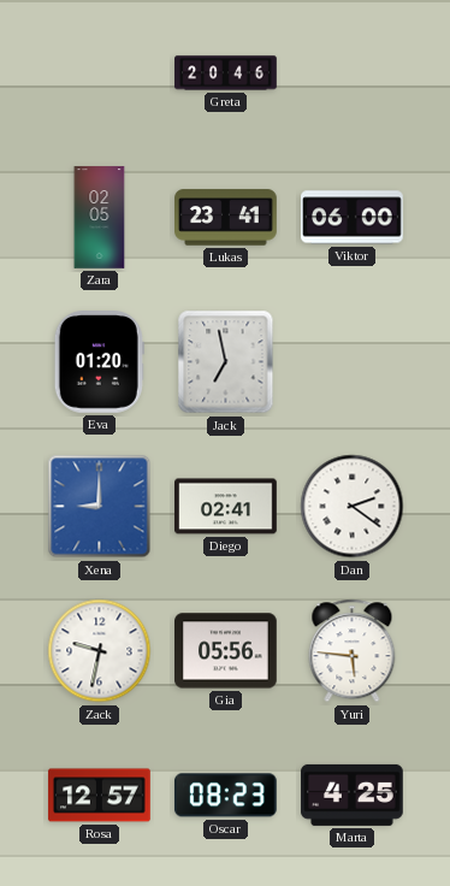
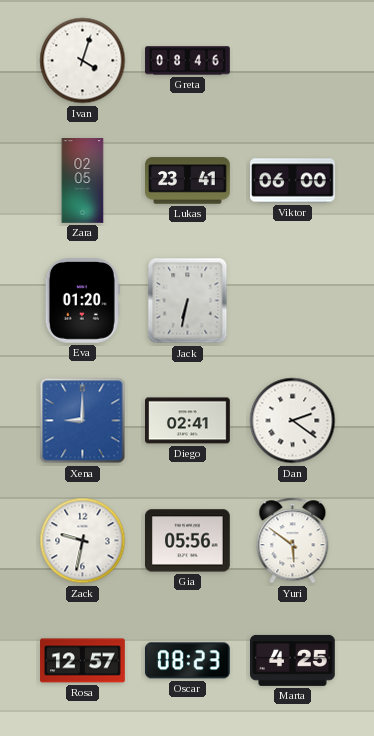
Ivan: none -> 4:03 (83, 61)
Greta: 20:46 -> 08:46 (188, 61)
Jack: 6:58 -> 6:32 (188, 301)
Yuri: 5:46 -> 5:51 (293, 541)
